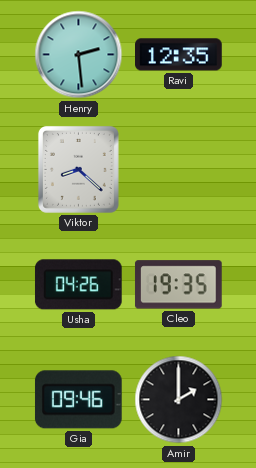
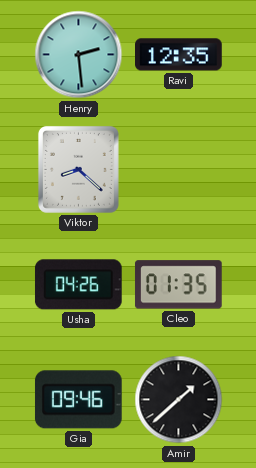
Cleo: 19:35 -> 01:35 (179, 285)
Amir: 2:00 -> 1:38 (179, 400)
